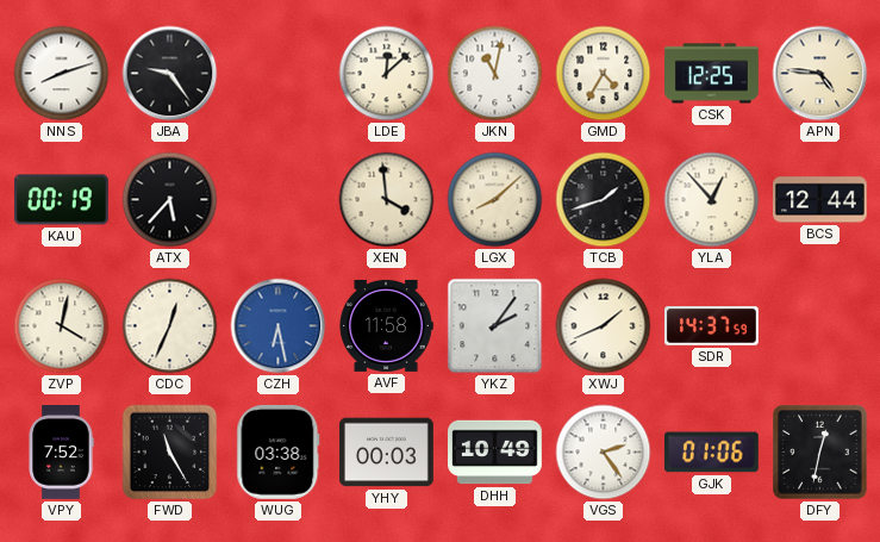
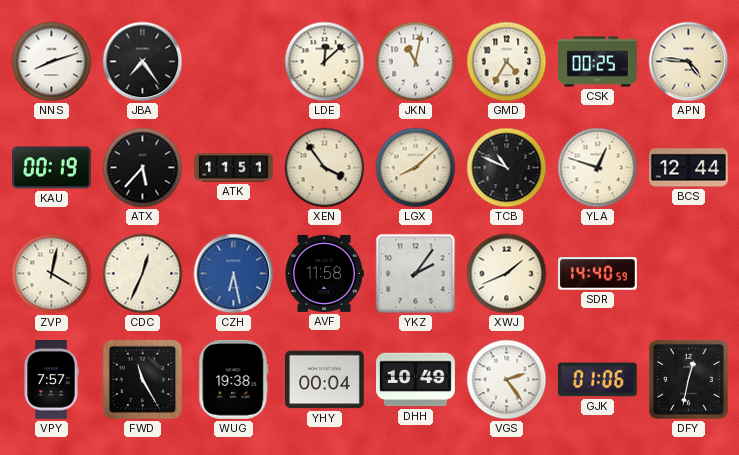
JBA: 9:24 -> 7:24 (143, 62)
CSK: 12:25 -> 00:25 (598, 62)
ATK: none -> 11:51 (234, 168)
XEN: 3:59 -> 3:54 (325, 168)
TCB: 1:42 -> 10:49 (507, 168)
YLA: 12:53 -> 12:48 (598, 168)
SDR: 14:37 -> 14:40 (598, 274)
VPY: 7:52 -> 7:57 (51, 380)
WUG: 03:38 -> 19:38 (234, 379)
YHY: 00:03 -> 00:04 (325, 380)
